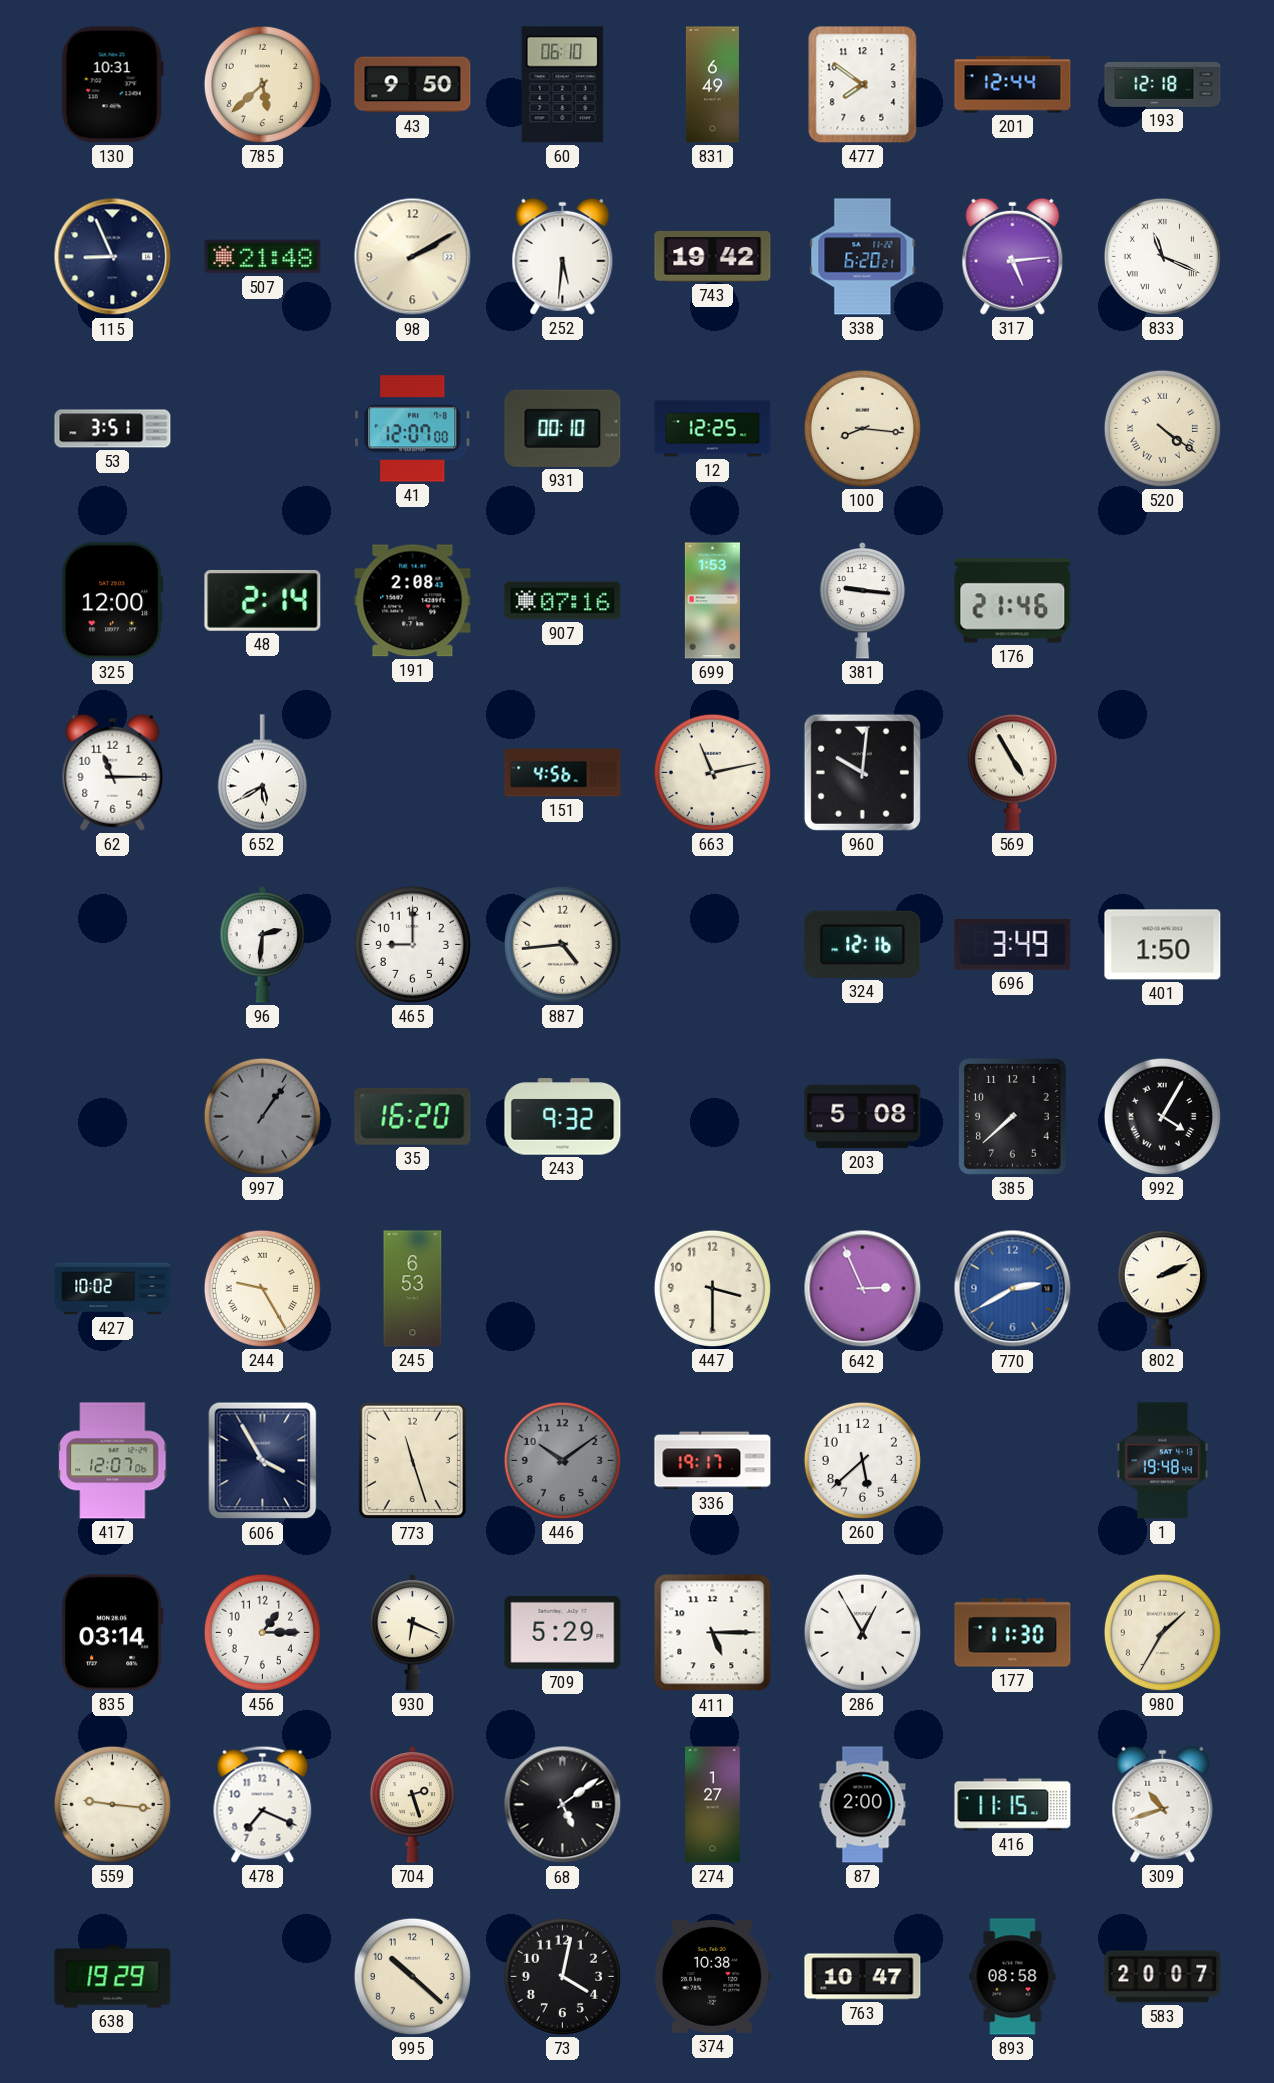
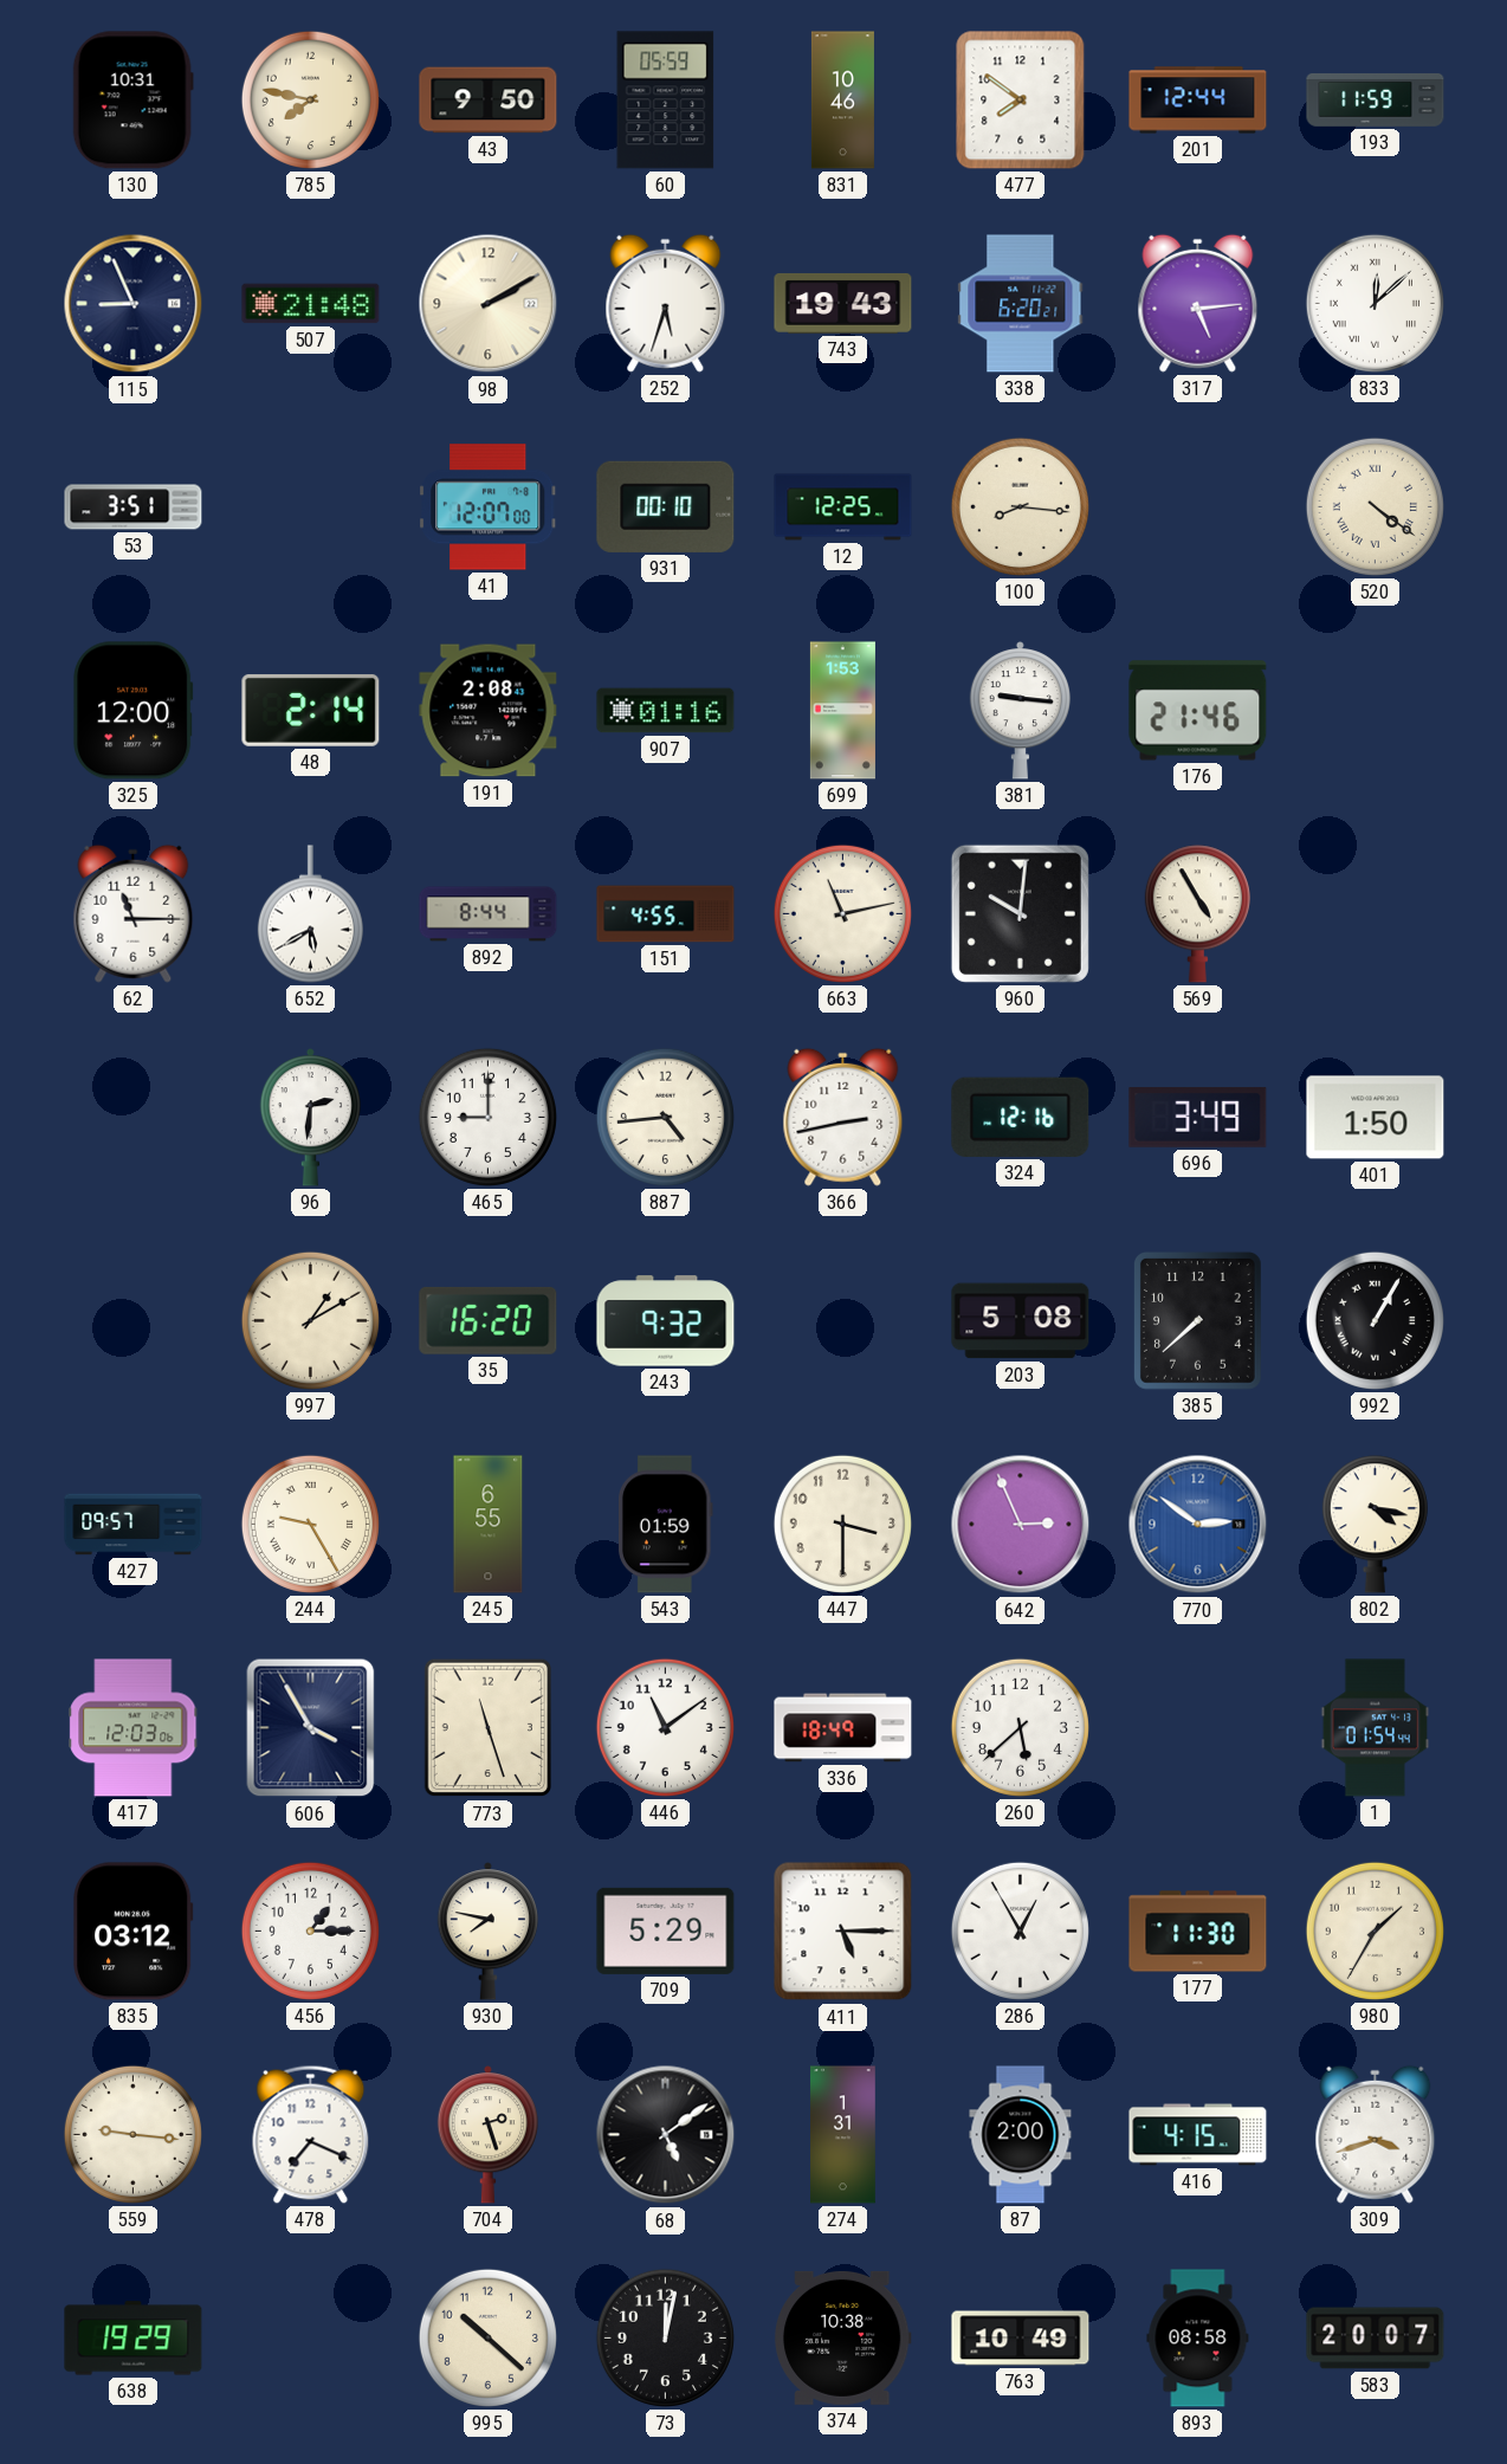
785: 5:38 -> 7:47 (310, 99)
60: 06:10 -> 05:59 (666, 101)
831: 6:49 -> 10:46 (842, 101)
193: 12:18 -> 11:59 (1376, 99)
252: 5:31 -> 5:33 (666, 303)
743: 19:42 -> 19:43 (843, 303)
833: 11:19 -> 12:08 (1375, 303)
907: 07:16 -> 01:16 (666, 711)
892: none -> 8:44 (489, 914)
151: 4:56 -> 4:55 (666, 914)
366: none -> 2:43 (843, 1117)
997: 1:06 -> 1:10 (310, 1320)
997 dial: grey -> cream (310, 1320)
992: 4:05 -> 1:05 (1375, 1320)
427: 10:02 -> 09:57 (134, 1525)
245: 6:53 -> 6:55 (489, 1525)
543: none -> 01:59 (666, 1525)
770: 2:40 -> 2:51 (1198, 1525)
802: 2:11 -> 4:17 (1375, 1525)
417: 12:07 -> 12:03 (134, 1728)
446: 10:09 -> 11:09 (665, 1727)
446 dial: grey -> white (665, 1727)
336: 19:17 -> 18:49 (843, 1728)
1: 19:48 -> 01:54 (1375, 1728)
835: 03:14 -> 03:12 (134, 1932)
930: 6:19 -> 7:47 (487, 1932)
274: 1:27 -> 1:31 (843, 2135)
416: 11:15 -> 4:15 (1198, 2135)
309: 10:42 -> 3:42 (1376, 2134)
73: 4:02 -> 12:02 (665, 2337)
763: 10:47 -> 10:49 (1021, 2339)
